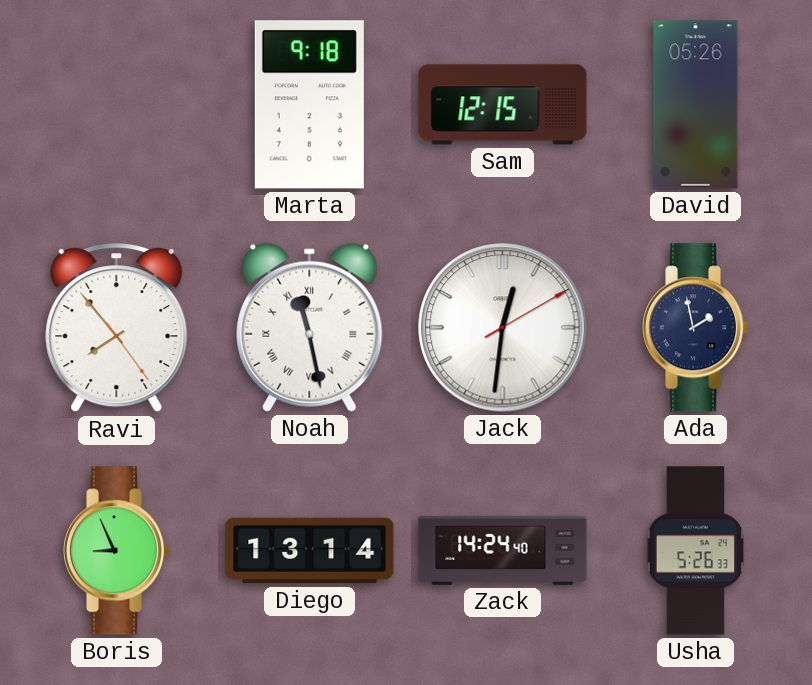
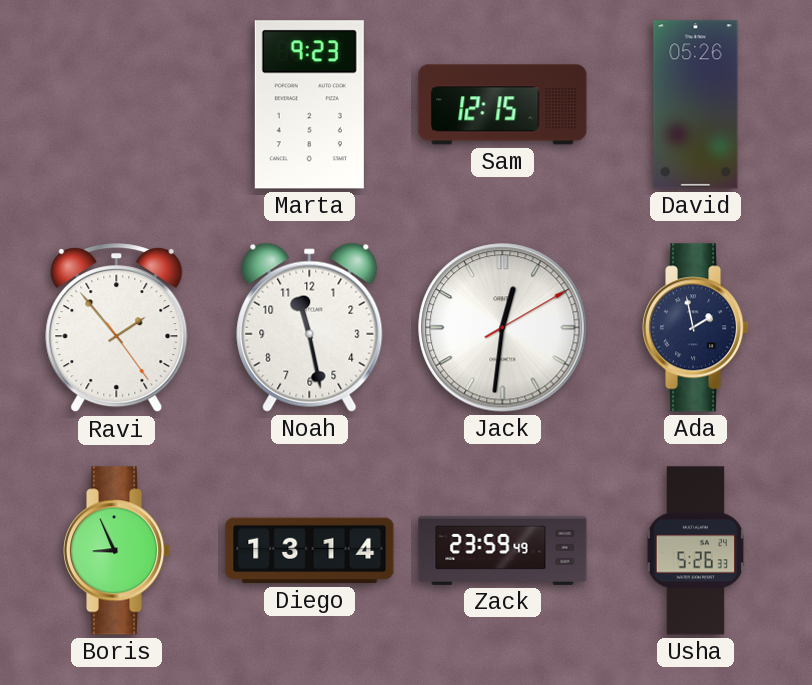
Marta: 9:18 -> 9:23 (309, 105)
Ravi: 7:53 -> 1:53 (117, 328)
Noah numerals: Roman -> Arabic (310, 327)
Zack: 14:24 -> 23:59 (503, 550)
